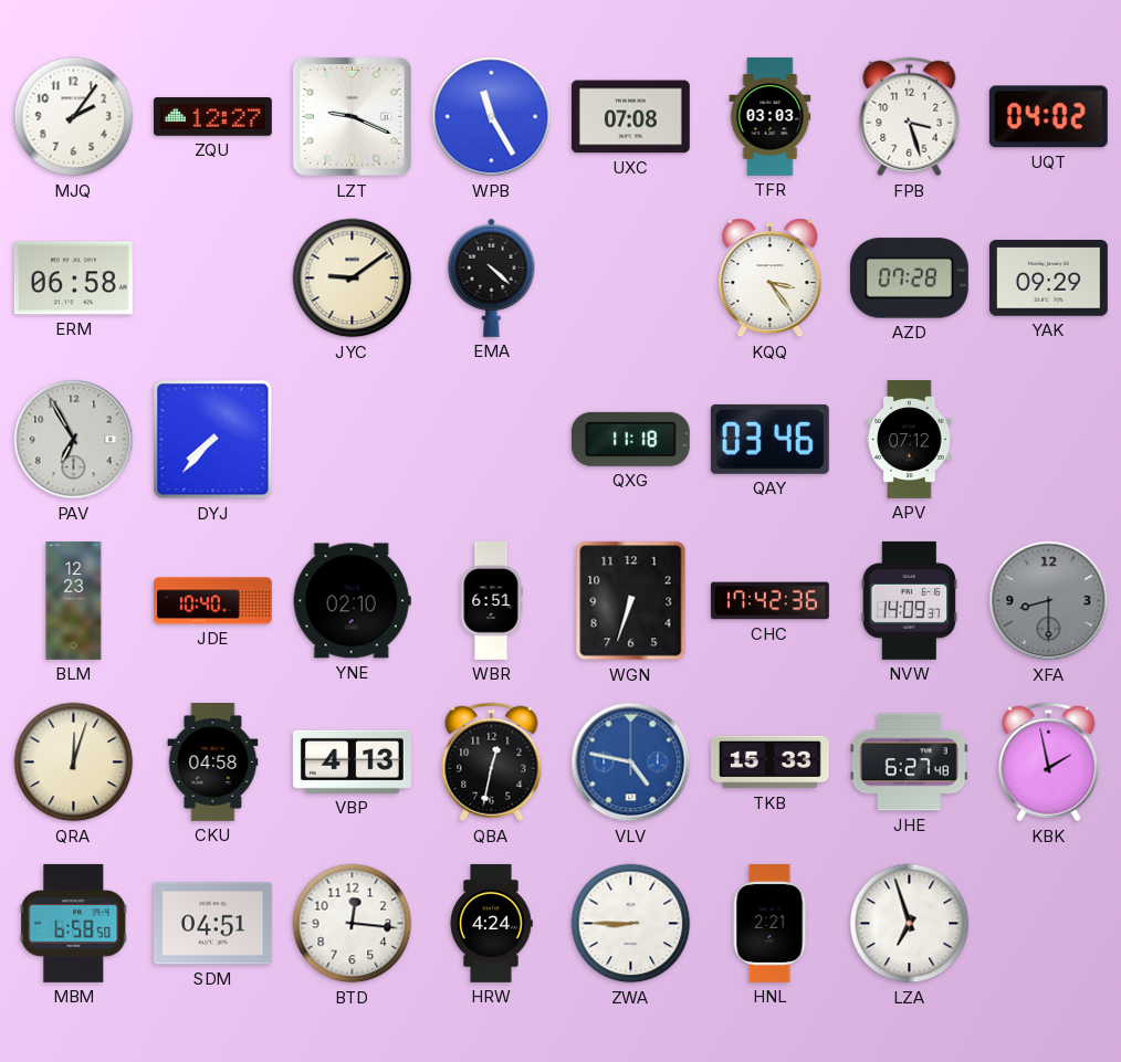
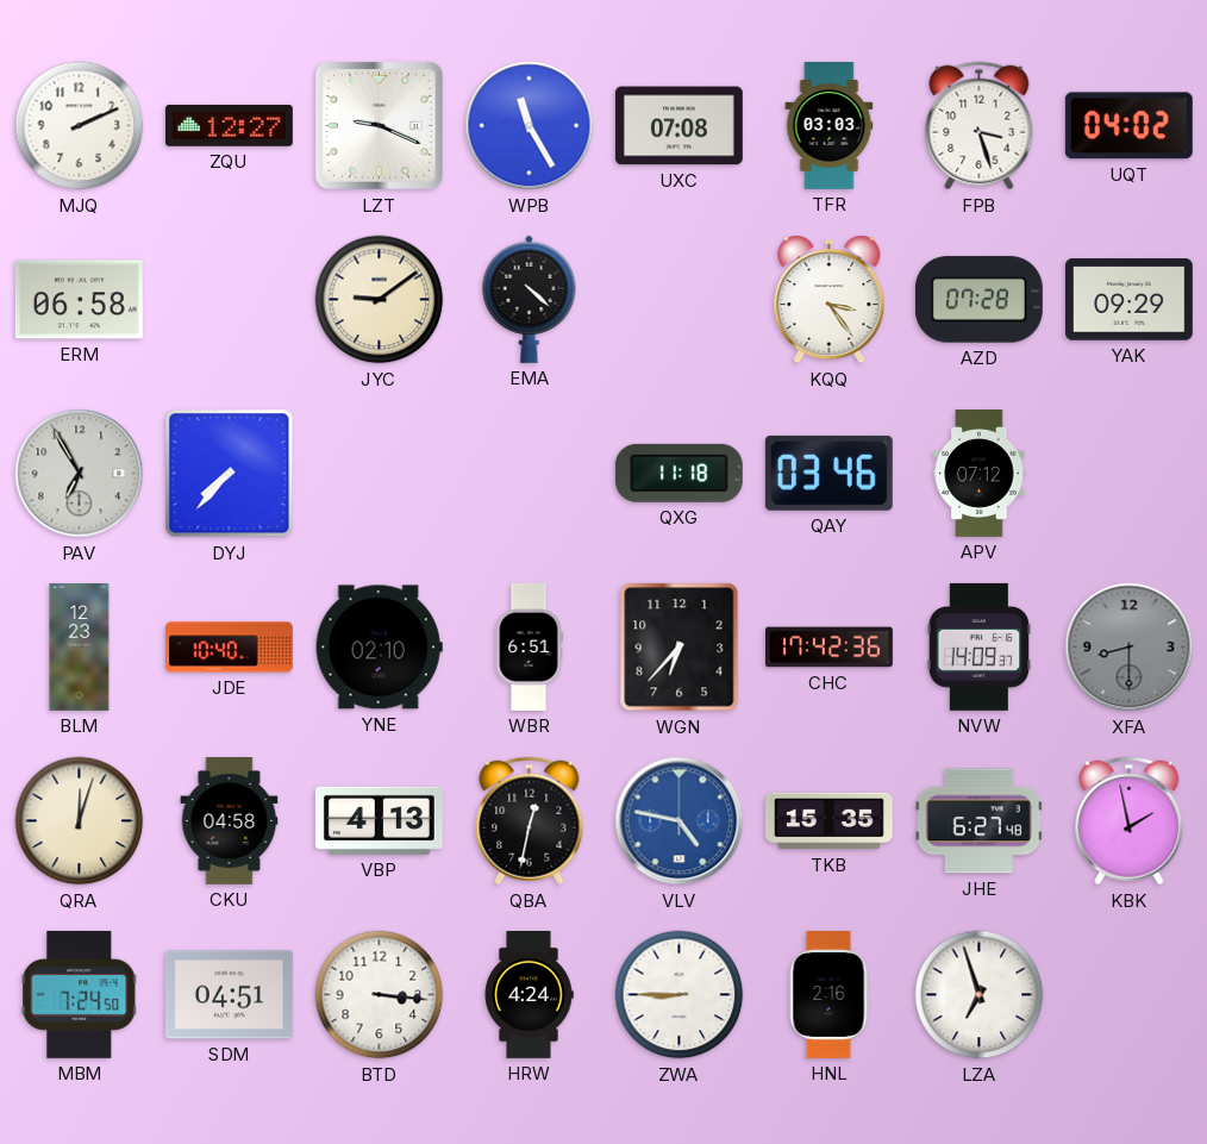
MJQ: 2:06 -> 2:11 (80, 126)
WGN: 6:33 -> 6:37 (680, 648)
TKB: 15:33 -> 15:35 (830, 821)
MBM: 6:58 -> 7:24 (80, 994)
BTD: 12:16 -> 3:16 (380, 995)
HNL: 2:21 -> 2:16 (828, 994)
